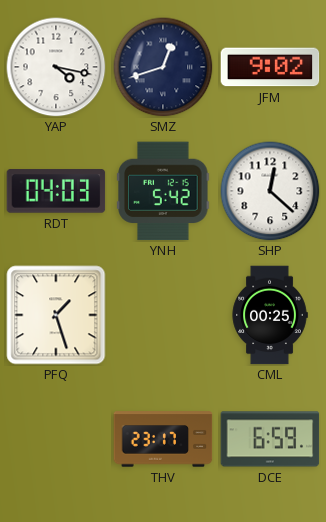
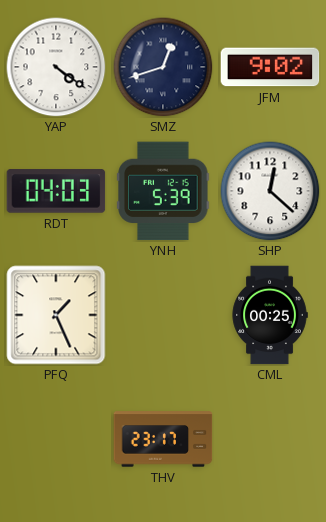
YAP: 4:17 -> 4:21 (56, 67)
YNH: 5:42 -> 5:39 (163, 191)
PFQ: 1:27 -> 1:26 (56, 315)
DCE: 6:59 -> none (270, 439)
